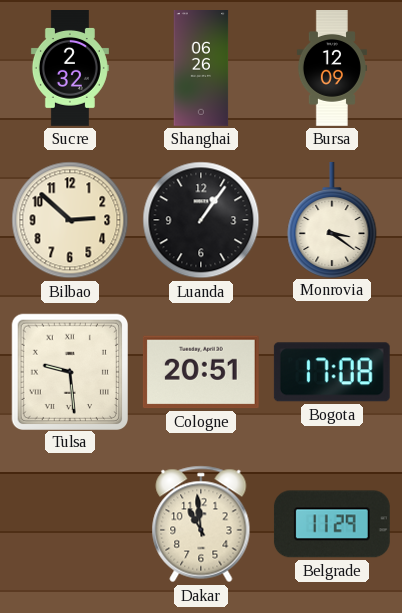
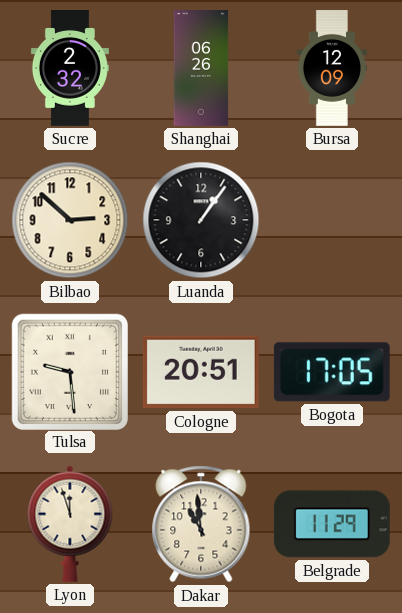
Monrovia: 3:21 -> none (332, 219)
Bogota: 17:08 -> 17:05 (332, 372)
Lyon: none -> 11:57 (70, 524)
